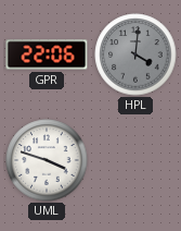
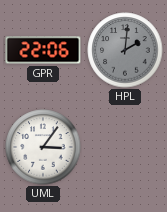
HPL: 4:01 -> 2:01 (125, 50)
UML: 3:48 -> 3:06 (43, 147)
